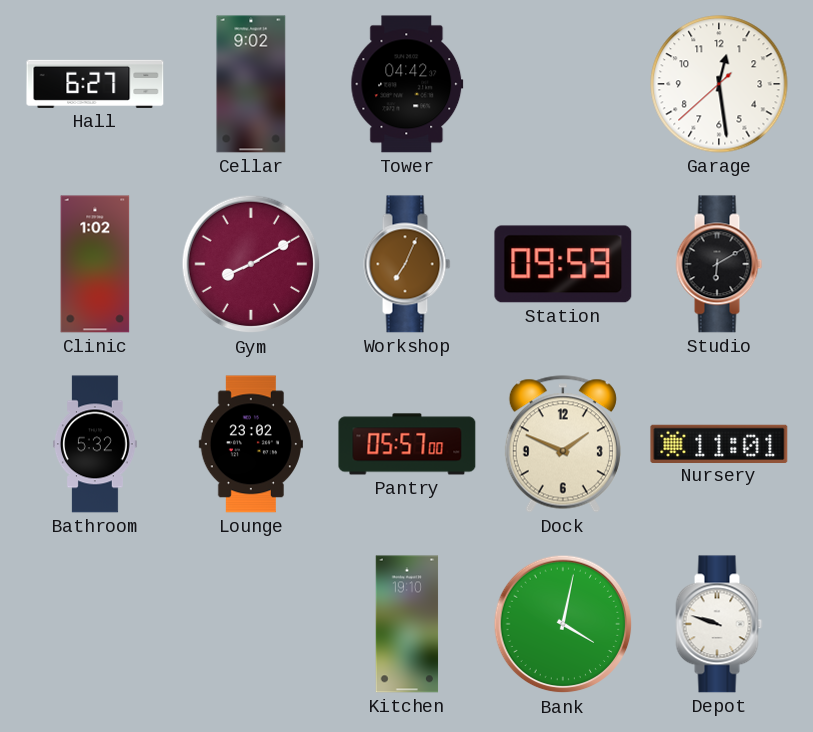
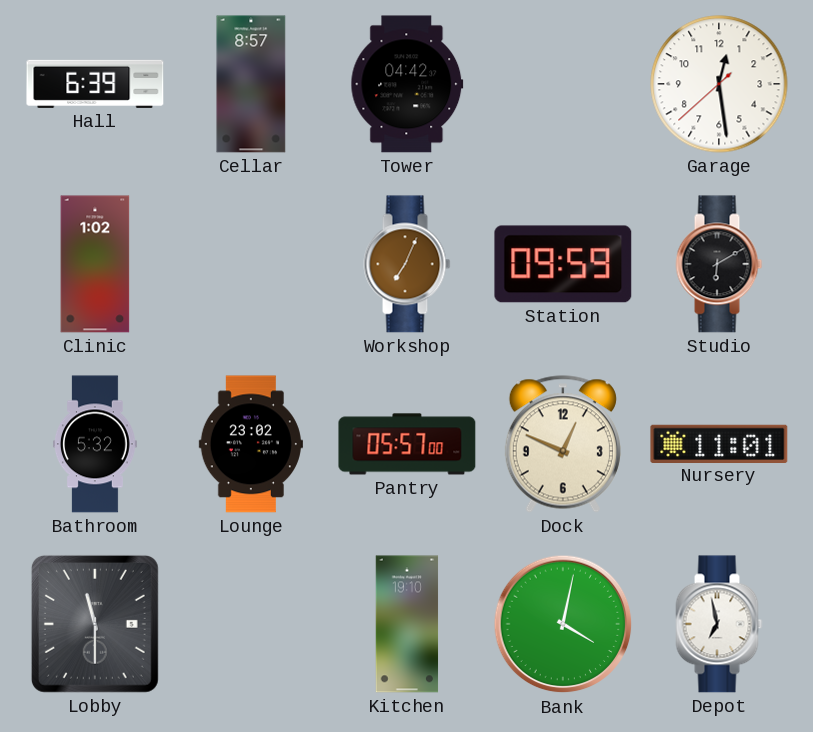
Hall: 6:27 -> 6:39 (95, 84)
Cellar: 9:02 -> 8:57 (251, 84)
Gym: 8:10 -> none (251, 264)
Dock: 1:49 -> 12:49 (563, 444)
Lobby: none -> 11:30 (95, 624)
Depot: 9:48 -> 6:58 (719, 624)
